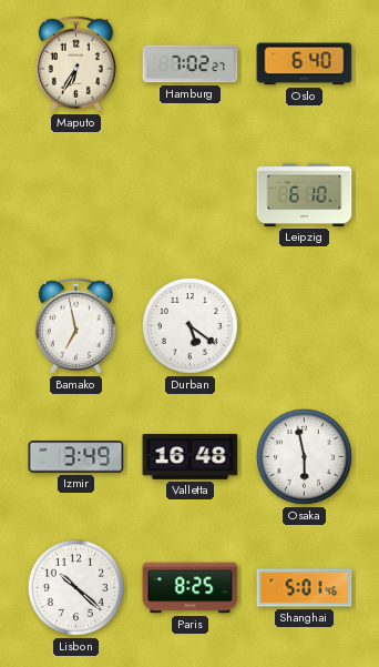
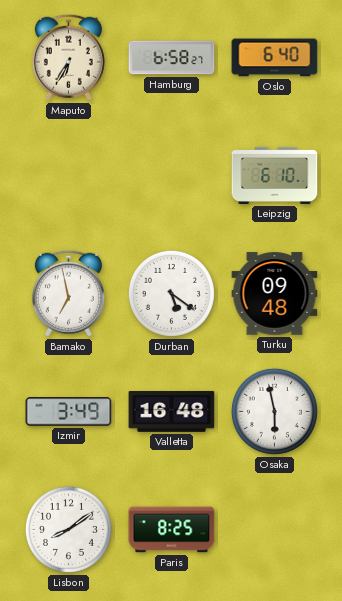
Hamburg: 7:02 -> 6:58 (172, 58)
Turku: none -> 09:48 (275, 294)
Lisbon: 10:22 -> 8:09 (68, 529)
Shanghai: 5:01 -> none (305, 588)
